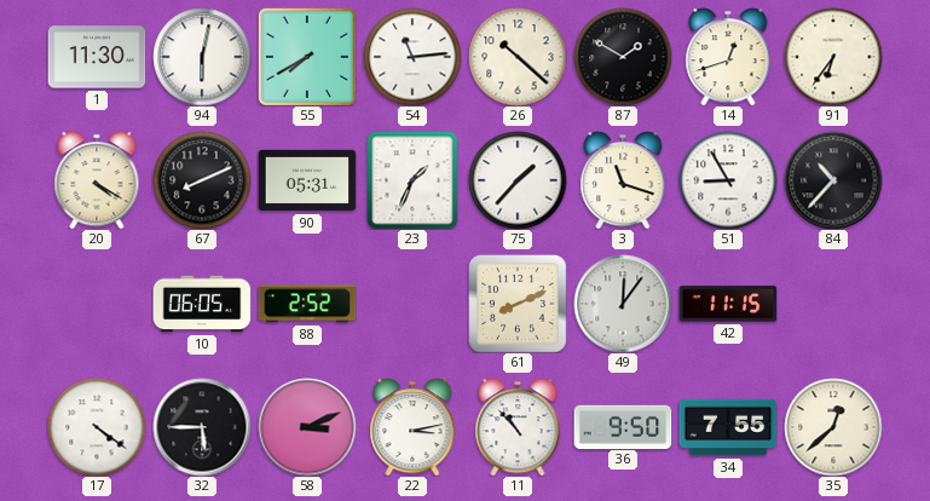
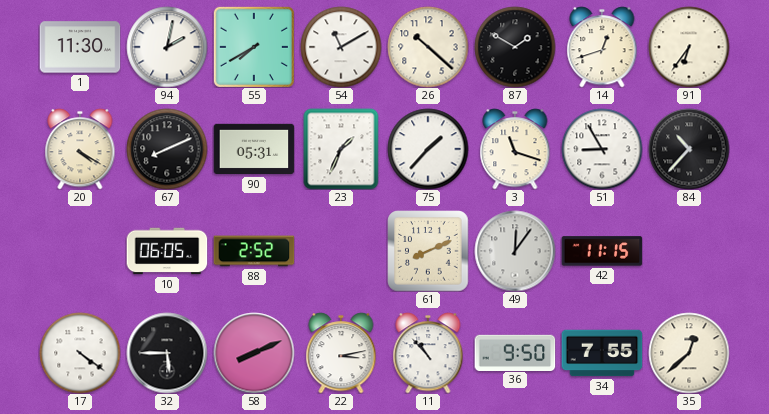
94: 6:02 -> 2:02 (167, 47)
54: 11:14 -> 11:10 (341, 47)
58: 3:11 -> 8:11 (254, 353)
